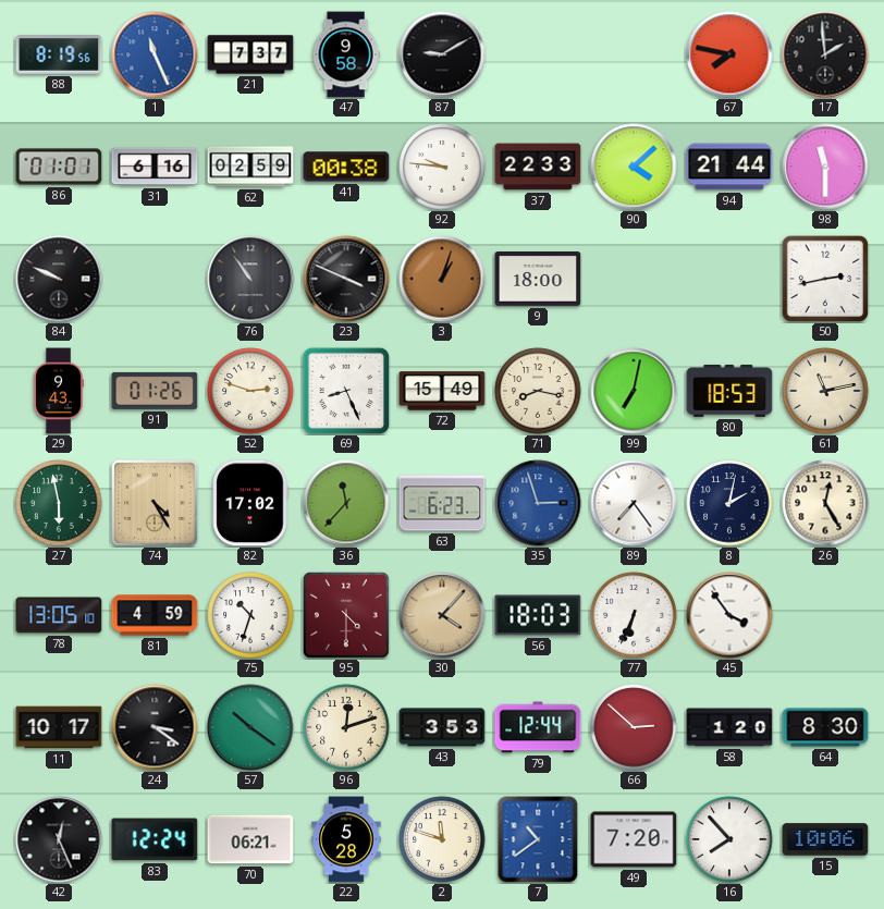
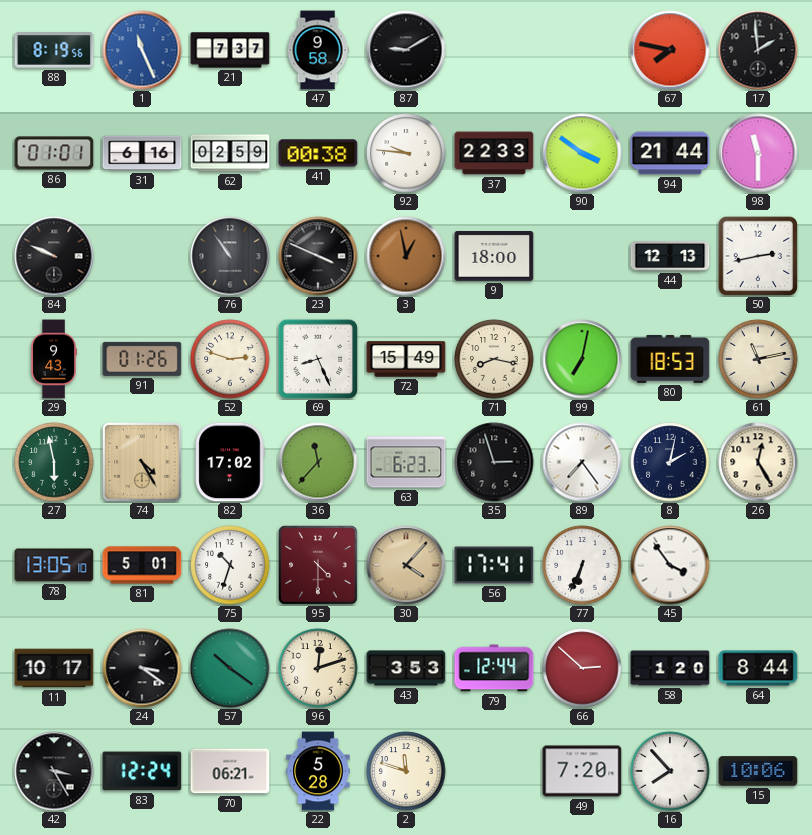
90: 4:08 -> 3:51 (582, 153)
3: 1:03 -> 12:58 (406, 256)
44: none -> 12:13 (670, 256)
35 dial: blue -> black (494, 462)
81: 4:59 -> 5:01 (142, 565)
56: 18:03 -> 17:41 (494, 565)
64: 8:30 -> 8:44 (758, 668)
42: 12:26 -> 3:25 (54, 771)
7: 10:39 -> none (538, 839)
